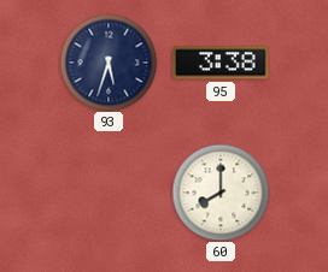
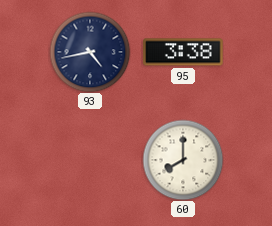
93: 5:33 -> 4:43 (90, 52)
